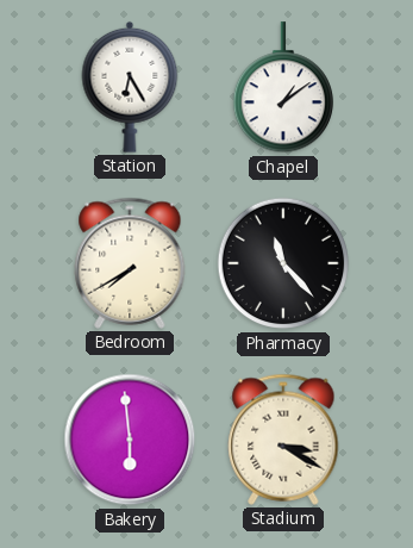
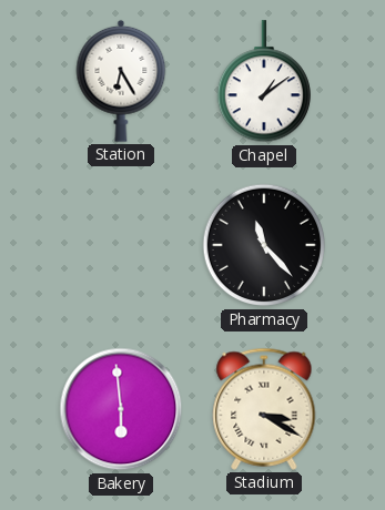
Bedroom: 7:40 -> none (130, 263)
